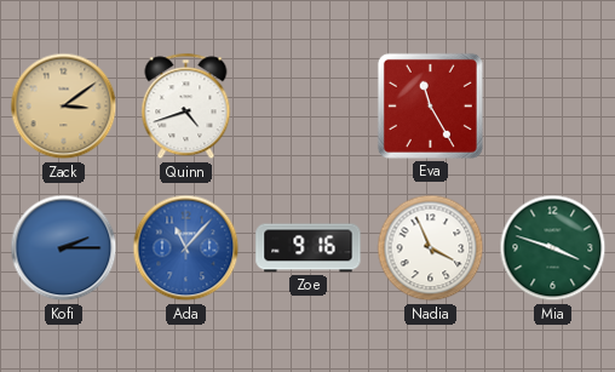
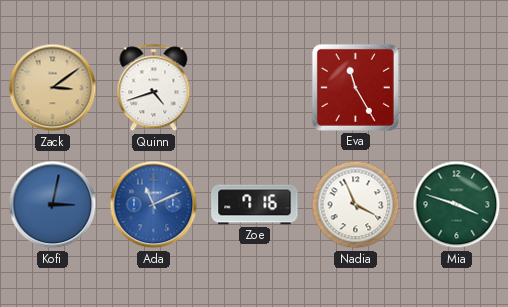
Kofi: 2:15 -> 3:02 (53, 205)
Ada: 11:07 -> 11:11 (154, 205)
Zoe: 9:16 -> 7:16 (255, 205)
